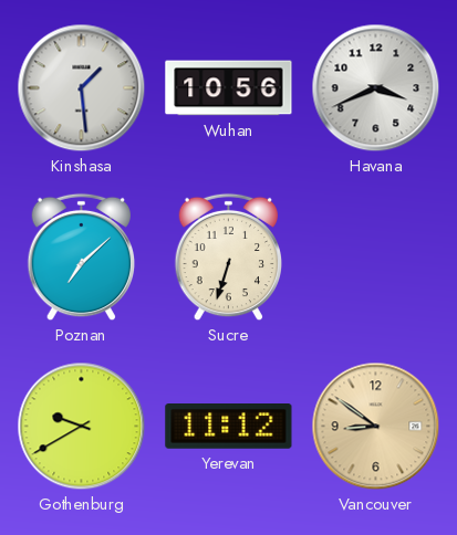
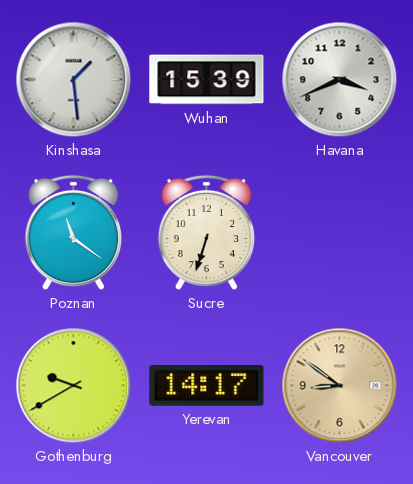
Wuhan: 10:56 -> 15:39 (207, 80)
Poznan: 7:08 -> 11:21 (73, 233)
Yerevan: 11:12 -> 14:17 (207, 386)
